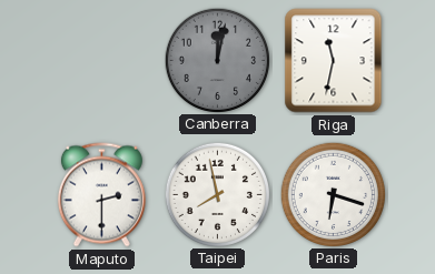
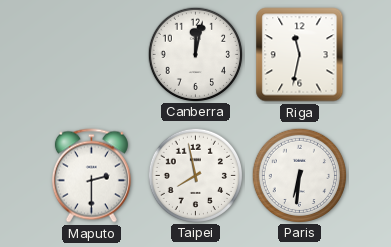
Canberra dial: grey -> white (196, 54)
Paris: 6:18 -> 6:31 (300, 175)
